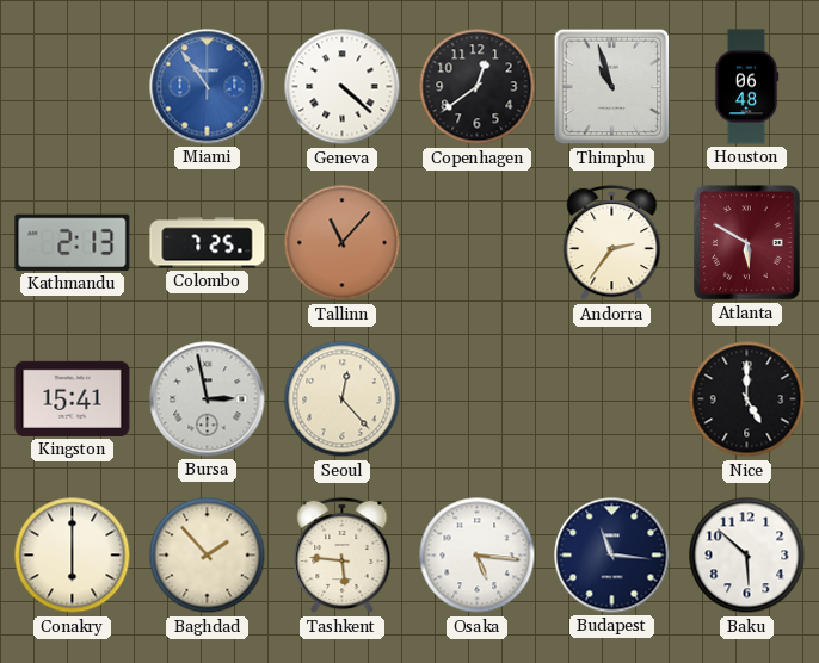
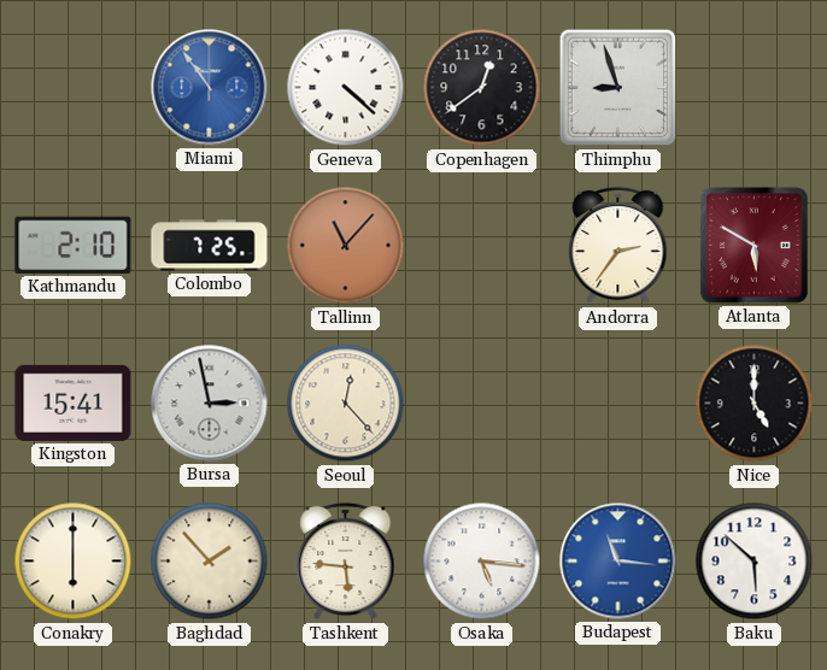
Thimphu: 10:57 -> 8:57 (618, 88)
Houston: 06:48 -> none (746, 87)
Kathmandu: 2:13 -> 2:10 (74, 245)
Budapest dial: navy -> blue (618, 562)
